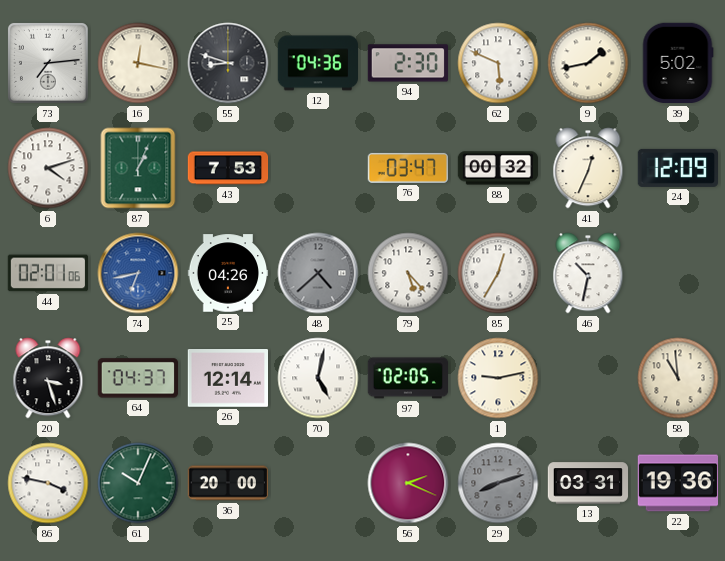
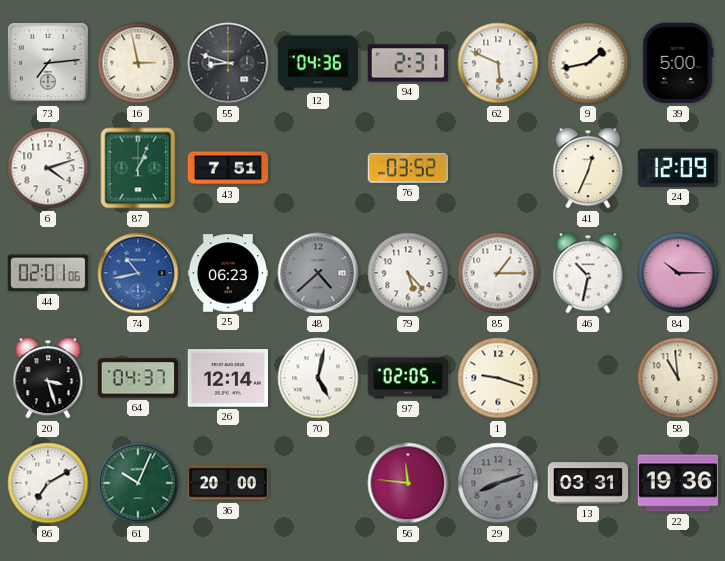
16: 12:17 -> 2:58 (138, 63)
94: 2:30 -> 2:31 (407, 63)
39: 5:02 -> 5:00 (678, 63)
43: 7:53 -> 7:51 (228, 168)
76: 03:47 -> 03:52 (408, 168)
88: 00:32 -> none (498, 168)
74: 6:43 -> 10:43 (138, 273)
25: 04:26 -> 06:23 (228, 273)
85: 12:35 -> 1:15 (498, 273)
84: none -> 10:15 (678, 273)
1: 9:13 -> 9:18 (498, 378)
86: 3:47 -> 7:10 (48, 483)
56: 2:19 -> 11:46 (408, 483)
